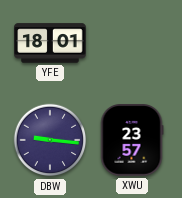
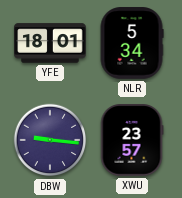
NLR: none -> 5:34 (132, 43)
